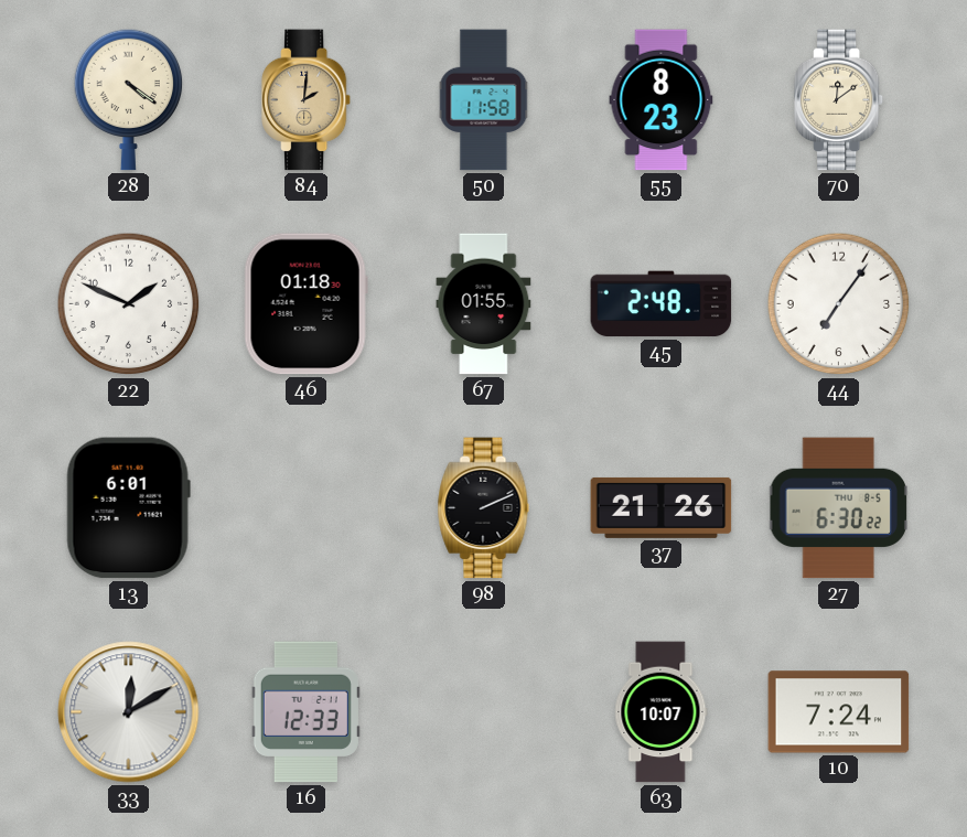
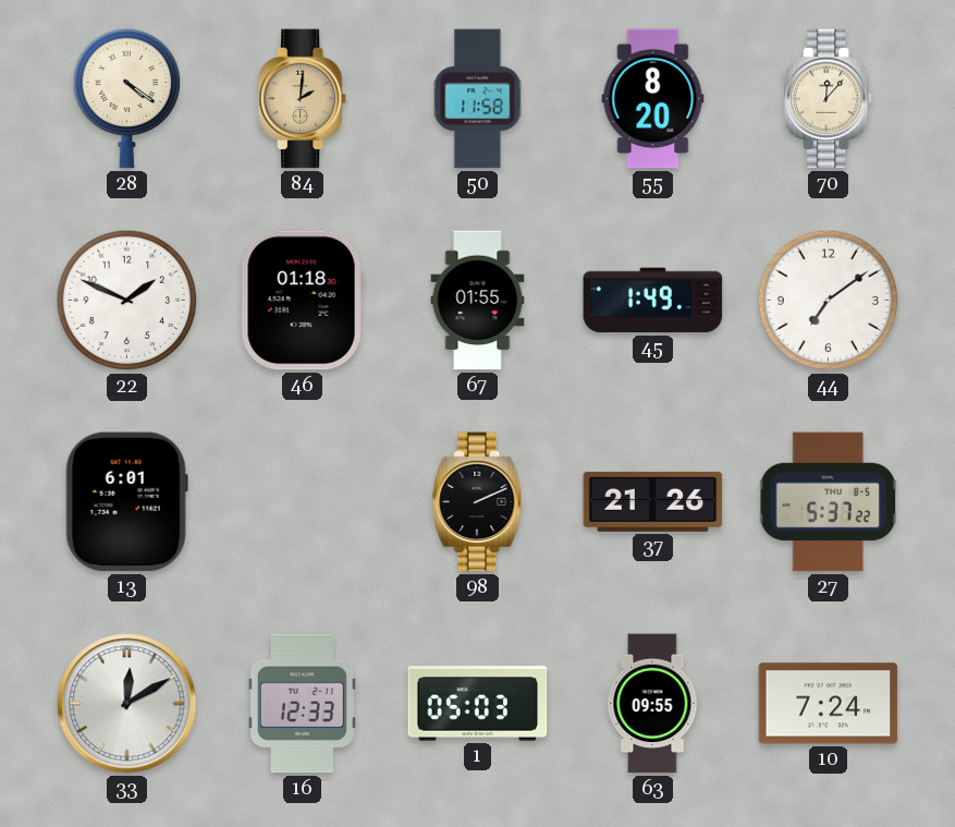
55: 8:23 -> 8:20 (653, 99)
70: 12:09 -> 12:07 (829, 99)
45: 2:48 -> 1:49 (653, 301)
44: 7:06 -> 7:09 (829, 301)
27: 6:30 -> 5:37 (828, 502)
1: none -> 05:03 (478, 704)
63: 10:07 -> 09:55 (653, 704)
